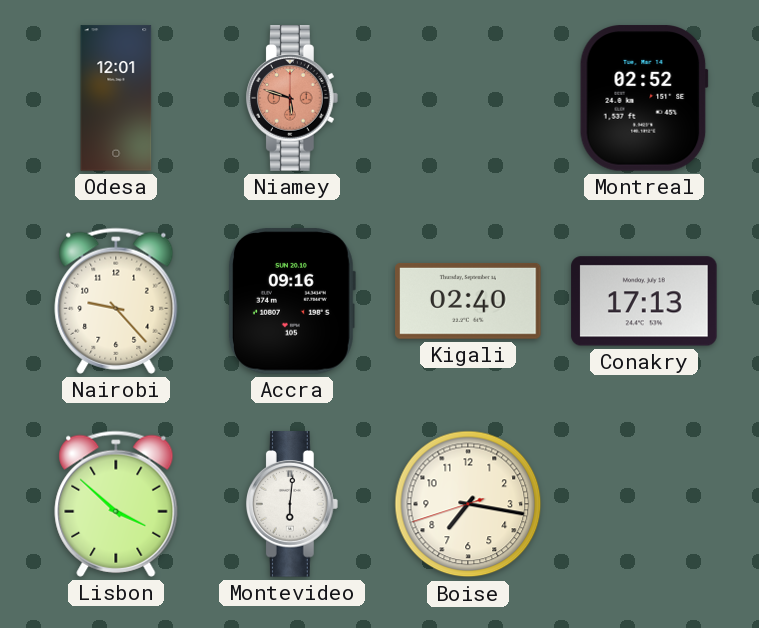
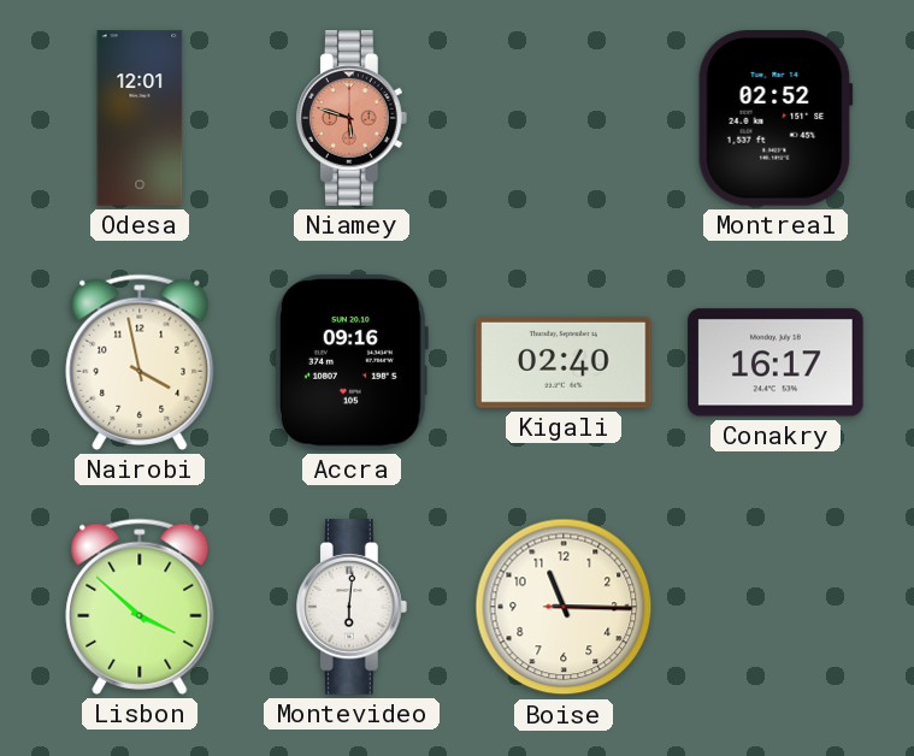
Nairobi: 9:23 -> 3:58 (140, 362)
Conakry: 17:13 -> 16:17 (776, 362)
Boise: 7:16 -> 11:15 (564, 607)
